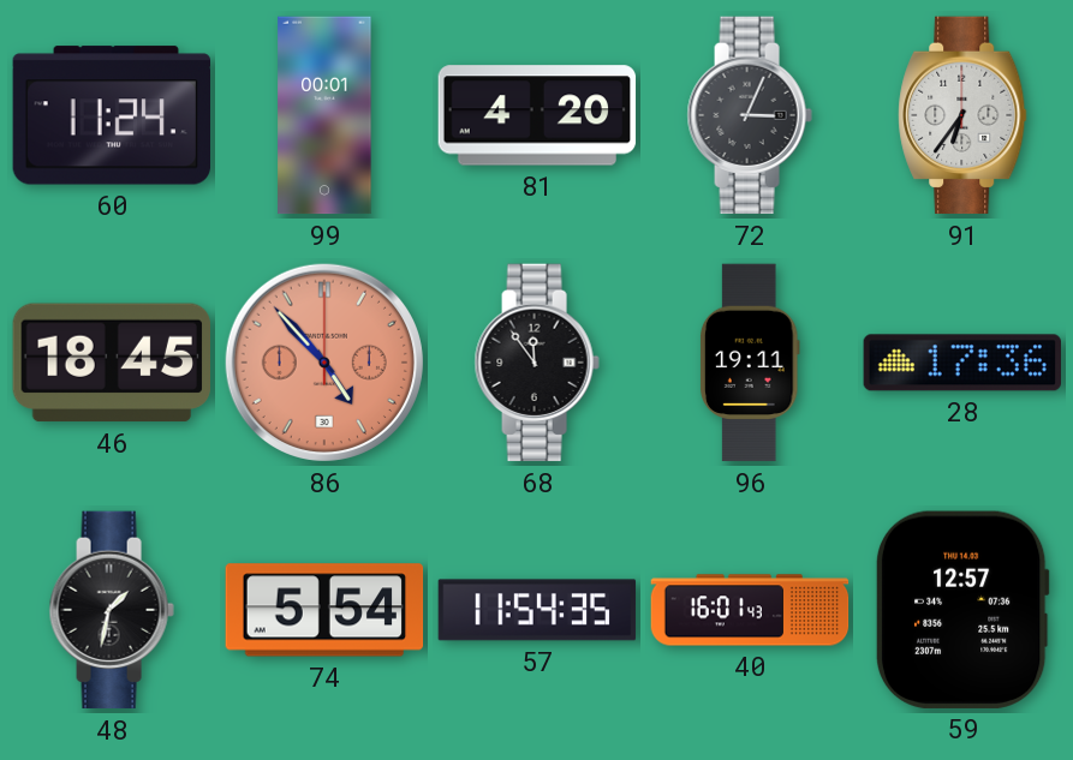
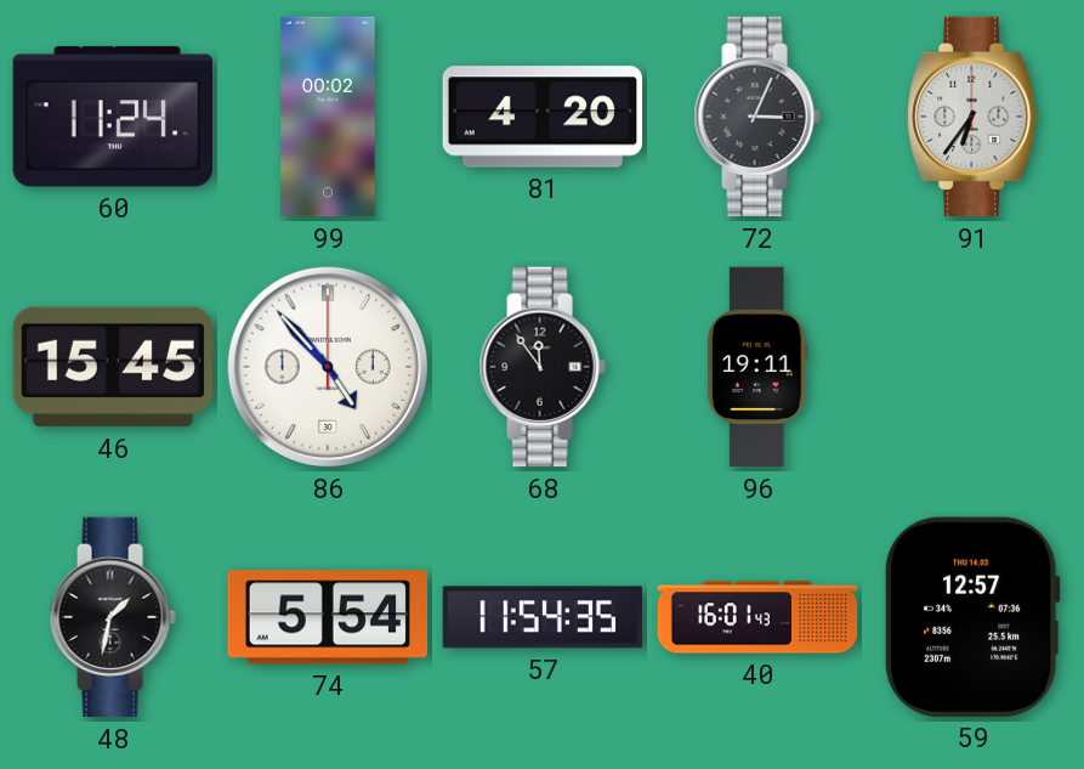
99: 00:01 -> 00:02 (328, 117)
46: 18:45 -> 15:45 (112, 367)
86 dial: salmon -> white (328, 367)
28: 17:36 -> none (961, 363)
